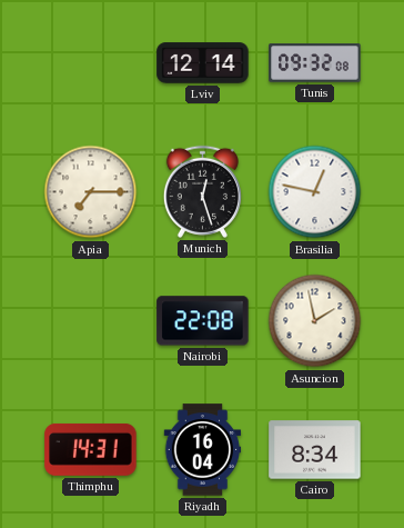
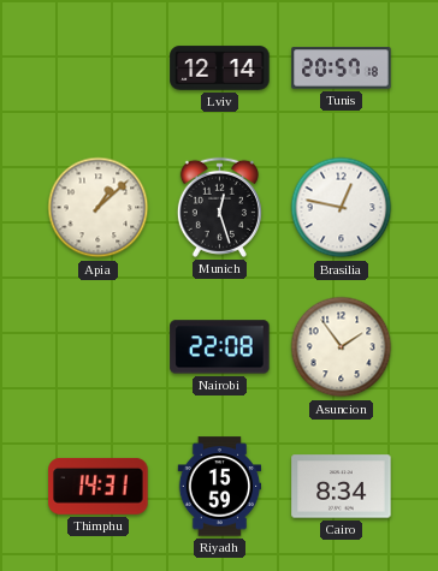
Tunis: 09:32 -> 20:57 (342, 69)
Apia: 7:15 -> 1:08 (99, 208)
Asuncion: 1:58 -> 1:54 (342, 347)
Riyadh: 16:04 -> 15:59 (220, 487)
